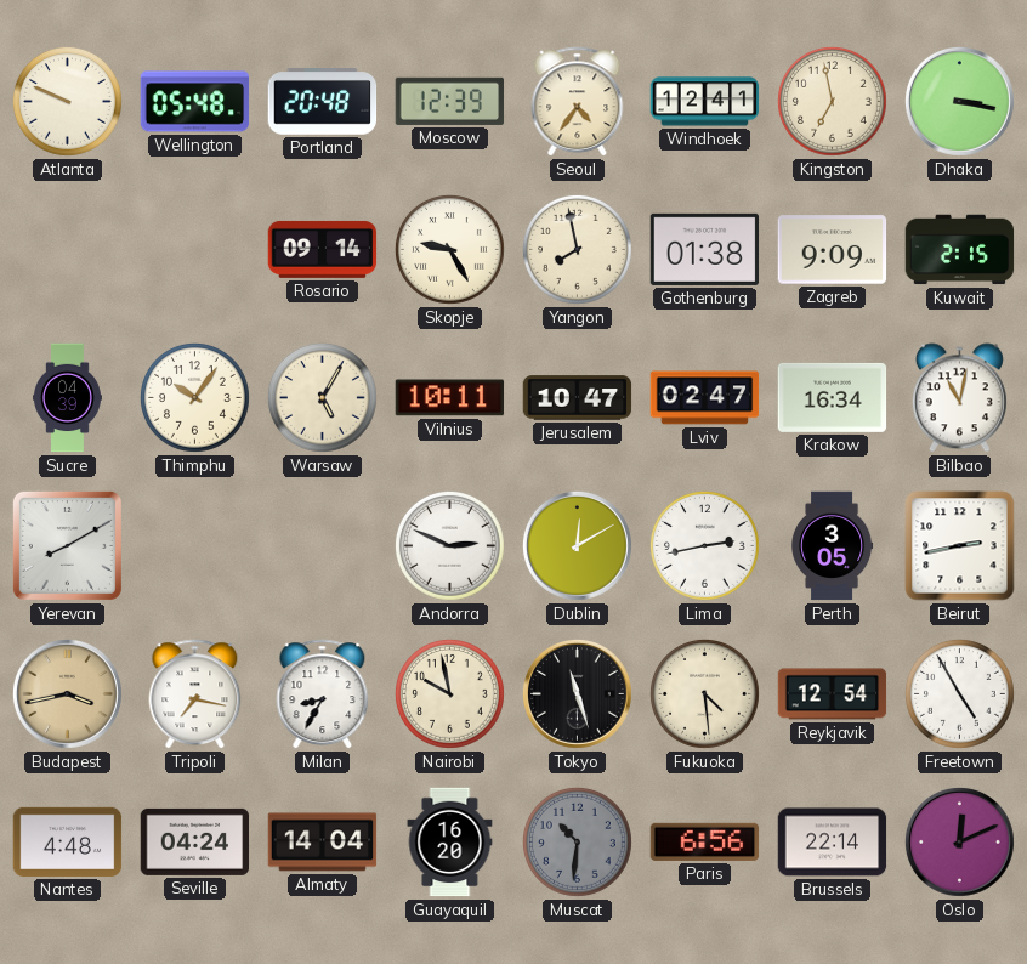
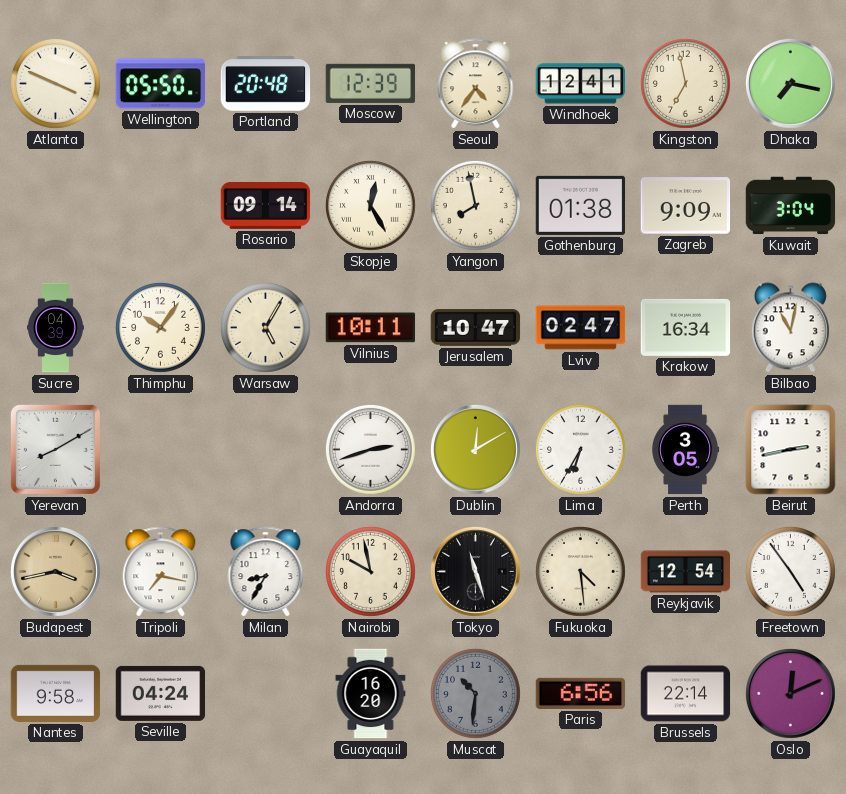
Atlanta: 9:49 -> 3:49 (55, 83)
Wellington: 05:48 -> 05:50 (161, 84)
Dhaka: 3:17 -> 7:17 (790, 83)
Skopje: 9:25 -> 12:25 (370, 205)
Kuwait: 2:15 -> 3:04 (791, 206)
Andorra: 2:49 -> 2:42 (370, 449)
Lima: 2:43 -> 6:35 (580, 449)
Freetown: 4:55 -> 4:54 (790, 571)
Nantes: 4:48 -> 9:58 (56, 693)
Almaty: 14:04 -> none (323, 843)
